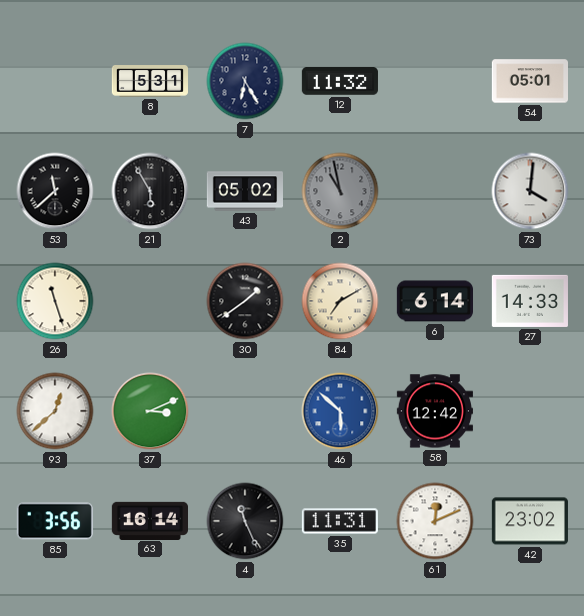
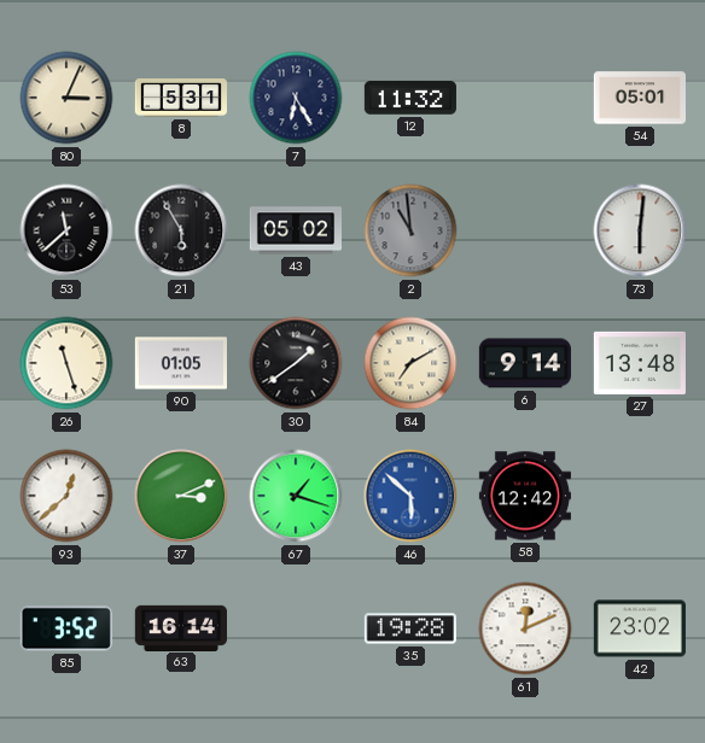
80: none -> 3:04 (66, 98)
2: 10:58 -> 10:59 (410, 230)
73: 4:01 -> 6:01 (640, 230)
90: none -> 01:05 (180, 363)
6: 6:14 -> 9:14 (524, 363)
27: 14:33 -> 13:48 (640, 363)
67: none -> 1:18 (296, 496)
85: 3:56 -> 3:52 (66, 628)
4: 11:26 -> none (245, 521)
35: 11:31 -> 19:28 (410, 628)
